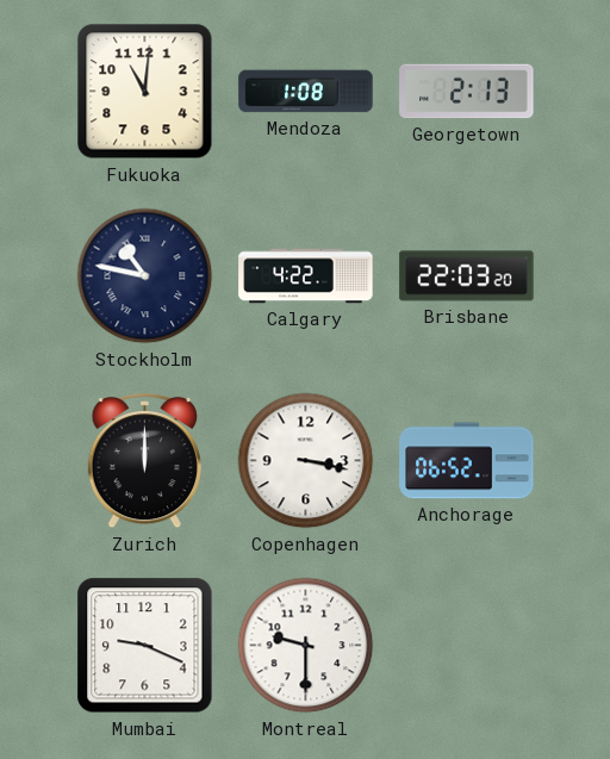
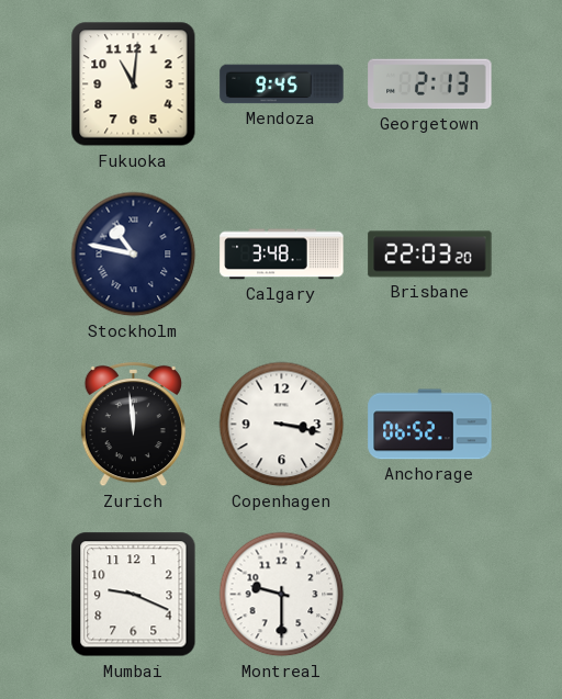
Mendoza: 1:08 -> 9:45 (282, 84)
Calgary: 4:22 -> 3:48 (282, 255)
Zurich: 12:00 -> 11:59 (133, 425)
